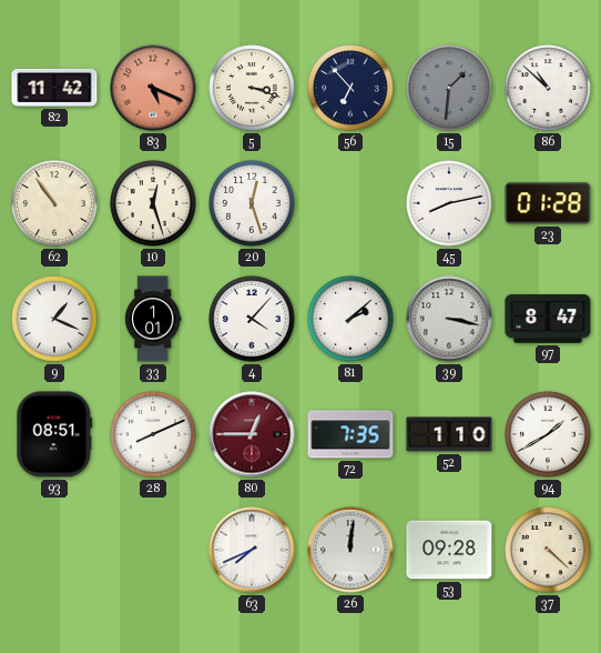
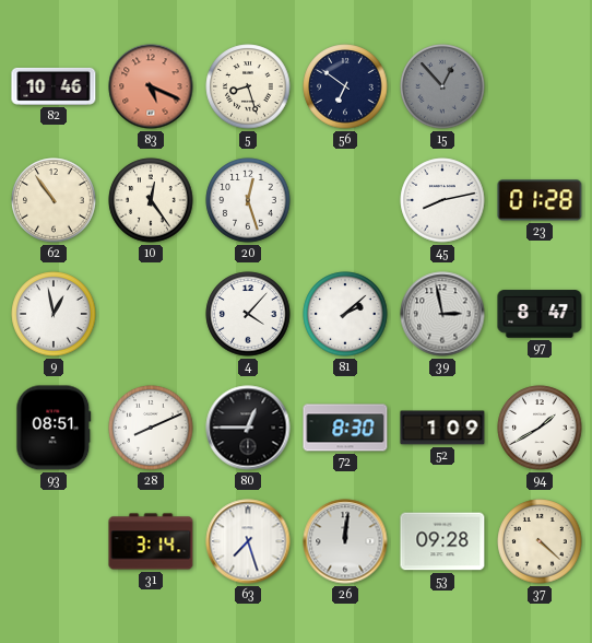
82: 11:42 -> 10:46 (54, 86)
5: 3:18 -> 8:27 (248, 86)
56: 6:53 -> 6:51 (345, 86)
15: 1:31 -> 12:53 (442, 86)
86: 10:52 -> none (548, 88)
10: 12:27 -> 12:24 (151, 200)
9: 1:19 -> 12:58 (54, 314)
33: 1:01 -> none (153, 319)
39: 3:17 -> 2:58 (442, 314)
80 dial: burgundy -> black (248, 428)
72: 7:35 -> 8:30 (345, 428)
52: 1:10 -> 1:09 (442, 428)
31: none -> 3:14 (151, 541)
63: 7:41 -> 7:27 (248, 541)
